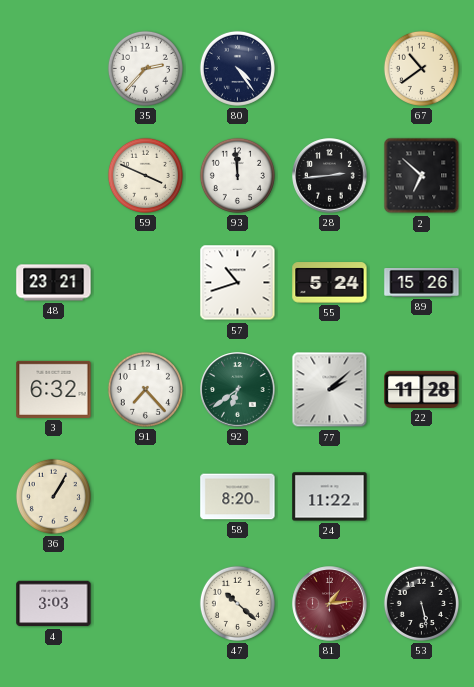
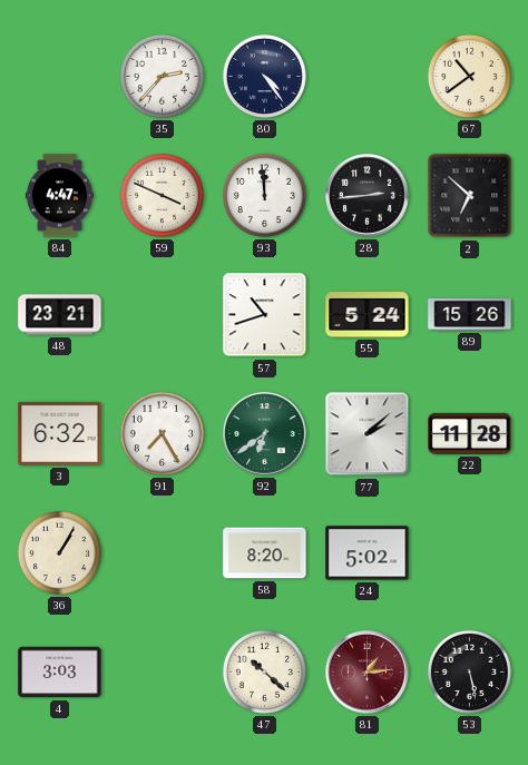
84: none -> 4:47 (60, 196)
91: 7:23 -> 7:25 (162, 433)
24: 11:22 -> 5:02 (368, 553)
